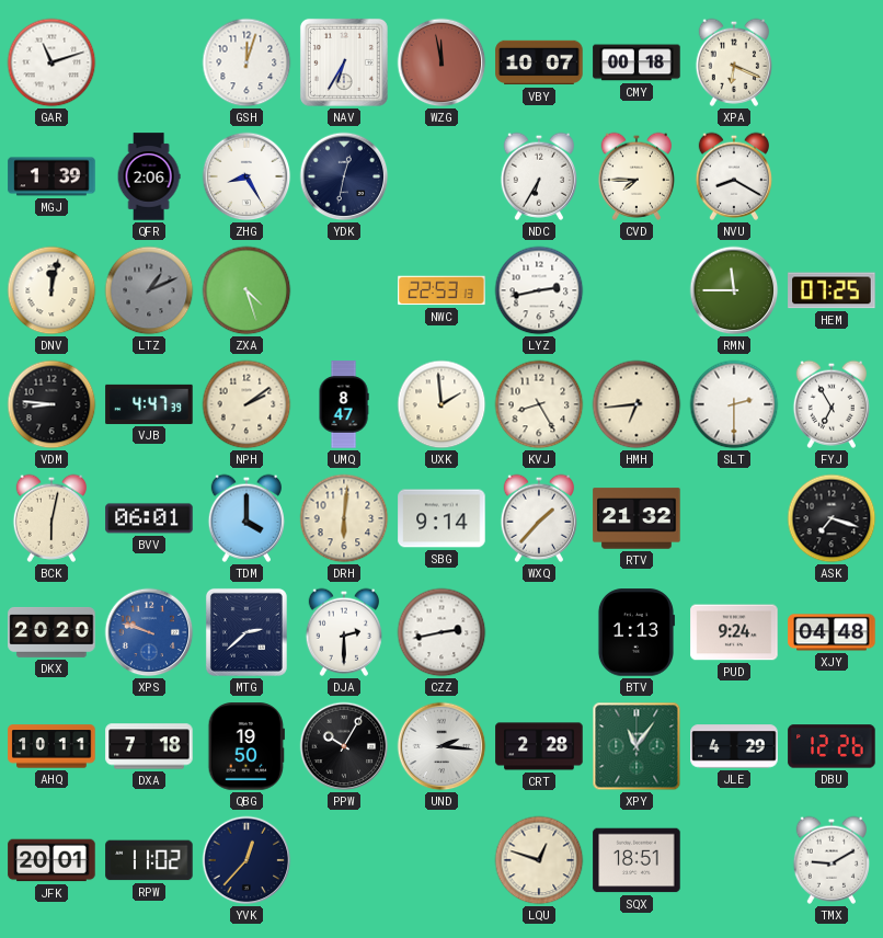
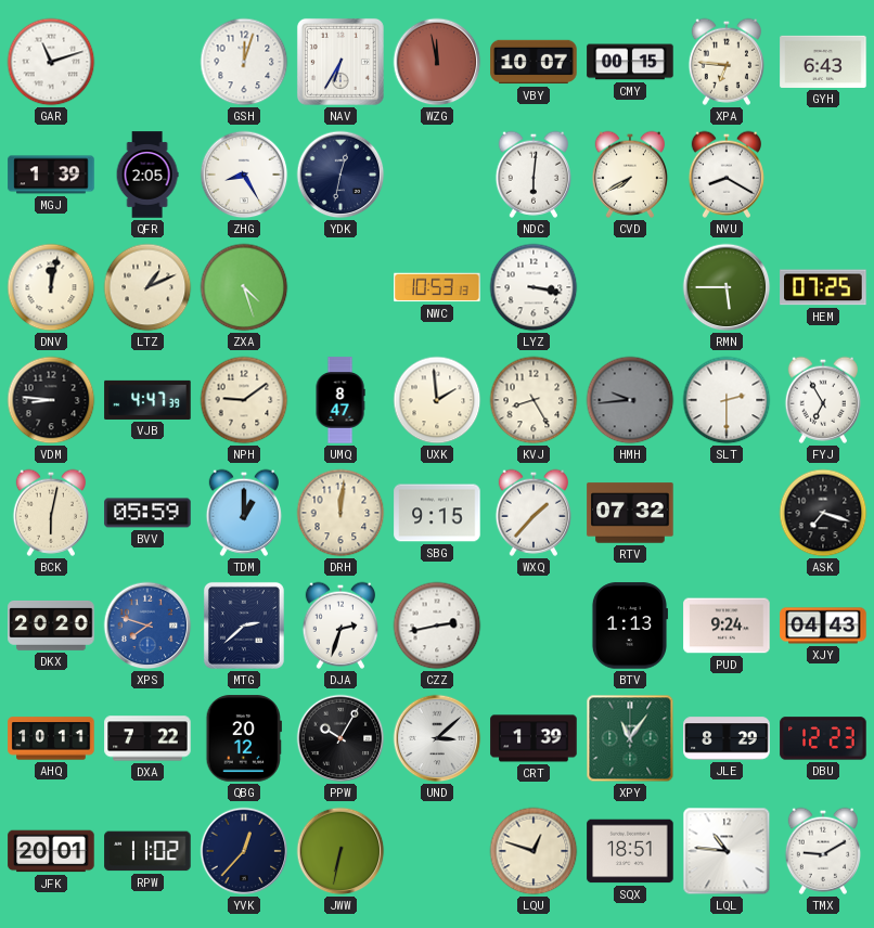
CMY: 00:18 -> 00:15 (630, 62)
XPA: 6:19 -> 6:46 (725, 62)
GYH: none -> 6:43 (823, 62)
QFR: 2:06 -> 2:05 (147, 175)
NDC: 6:35 -> 6:01 (532, 175)
CVD: 7:45 -> 7:40 (629, 175)
LTZ dial: grey -> cream (147, 287)
NWC: 22:53 -> 10:53 (437, 287)
LYZ: 2:43 -> 3:17 (534, 287)
RMN: 11:45 -> 5:45 (727, 287)
NPH: 2:09 -> 9:09 (244, 400)
HMH: 6:44 -> 9:44 (630, 400)
HMH dial: cream -> grey (630, 400)
BVV: 06:01 -> 05:59 (147, 513)
TDM: 4:00 -> 1:00 (243, 513)
DRH: 6:01 -> 12:01 (340, 513)
SBG: 9:14 -> 9:15 (437, 513)
RTV: 21:32 -> 07:32 (630, 513)
XPS: 9:48 -> 7:48 (147, 626)
DJA: 2:30 -> 2:33 (339, 626)
XJY: 04:48 -> 04:43 (823, 626)
DXA: 7:18 -> 7:22 (147, 738)
QBG: 19:50 -> 20:12 (244, 738)
UND: 2:16 -> 3:08 (437, 738)
CRT: 2:28 -> 1:39 (534, 738)
JLE: 4:29 -> 8:29 (727, 738)
DBU: 12:26 -> 12:23 (823, 738)
JWW: none -> 6:32 (340, 851)
LQL: none -> 10:46 (727, 851)
